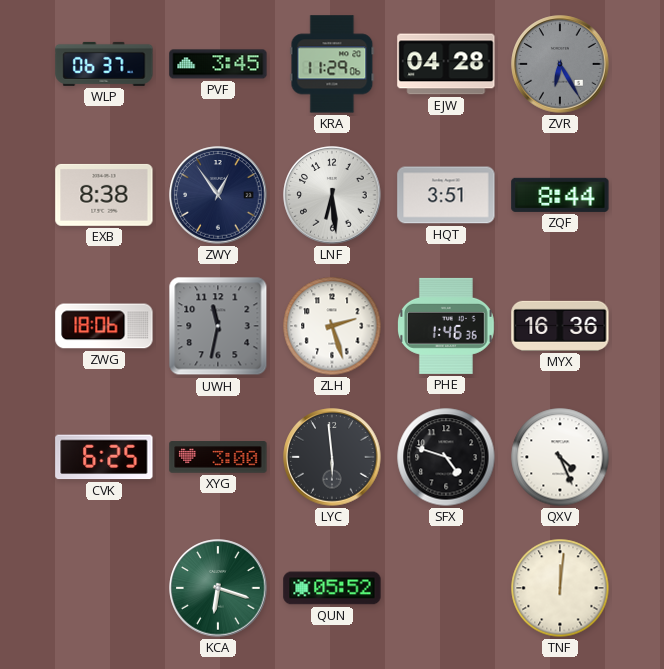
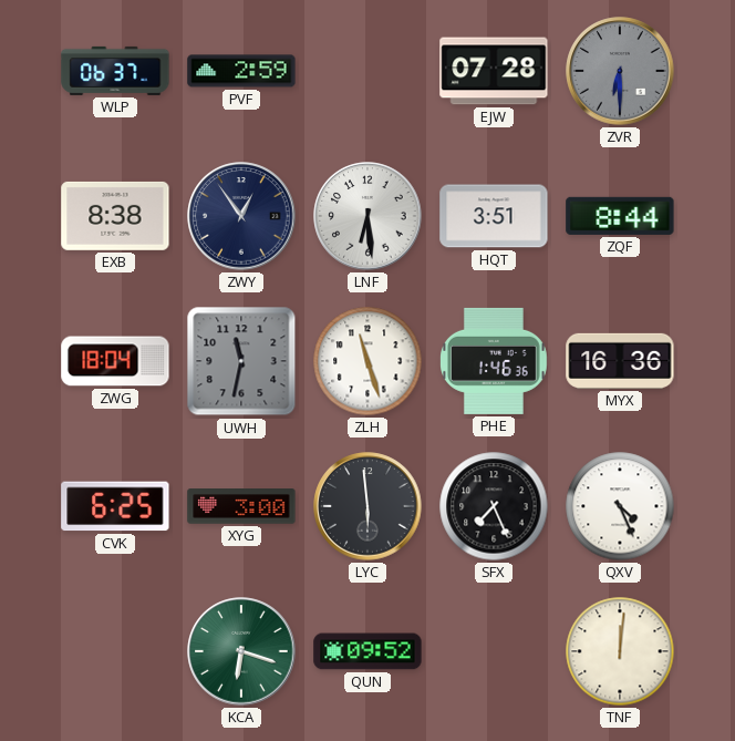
PVF: 3:45 -> 2:59 (241, 71)
KRA: 11:29 -> none (332, 64)
EJW: 04:28 -> 07:28 (494, 71)
ZVR: 6:25 -> 6:30 (620, 71)
ZWG: 18:06 -> 18:04 (115, 361)
ZLH: 2:27 -> 11:27 (367, 361)
SFX: 4:48 -> 7:26 (494, 506)
QUN: 05:52 -> 09:52 (367, 651)
